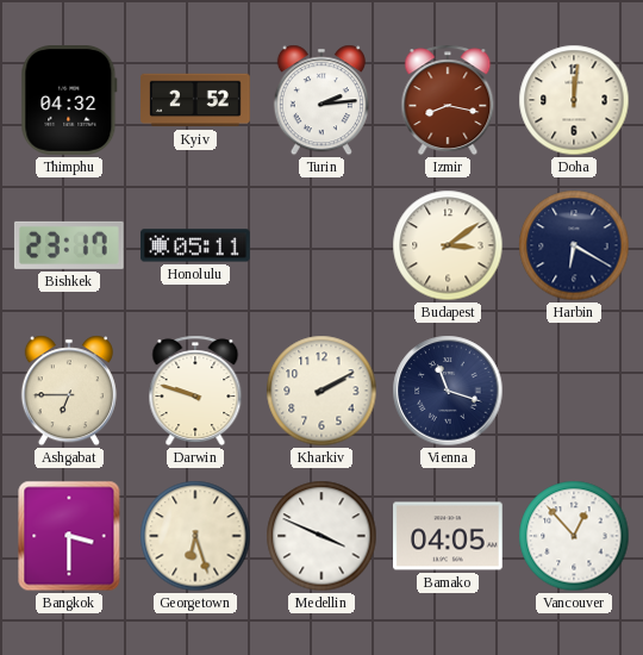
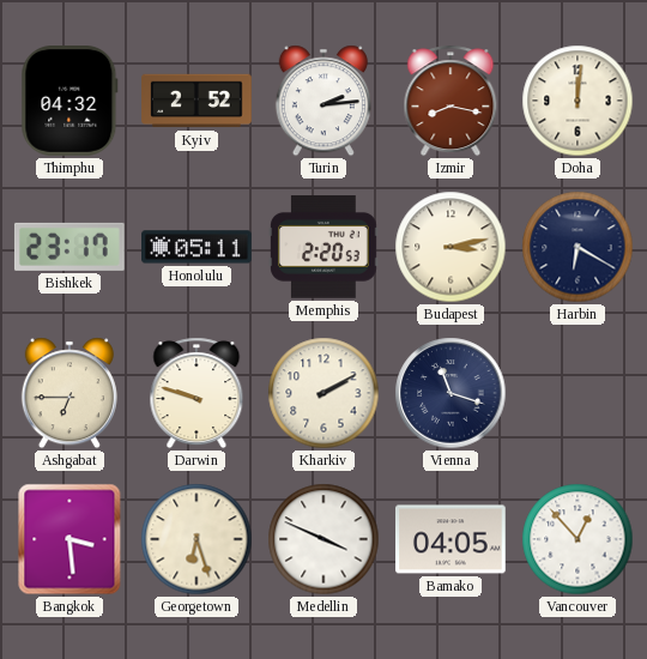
Memphis: none -> 2:20 (325, 248)
Budapest: 3:09 -> 3:13 (451, 247)
Bangkok: 3:30 -> 3:29 (69, 539)
